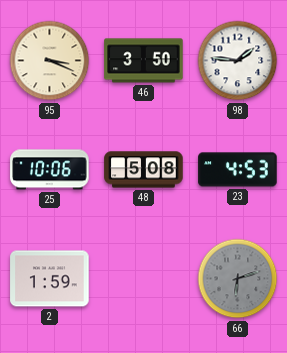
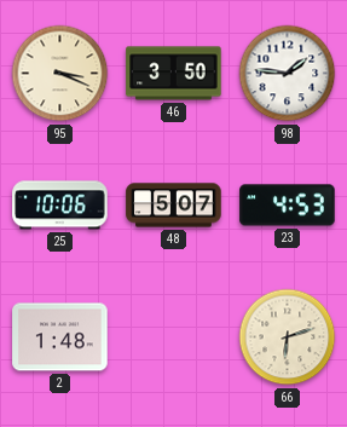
48: 5:08 -> 5:07 (174, 206)
2: 1:59 -> 1:48 (60, 337)
66 dial: grey -> cream (288, 337)
